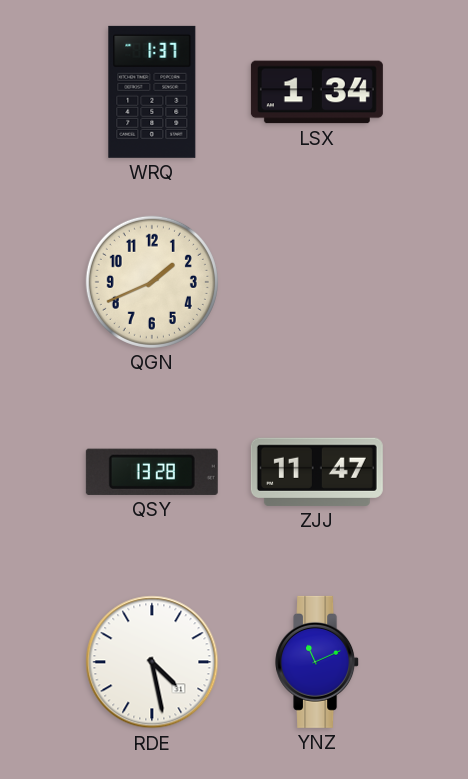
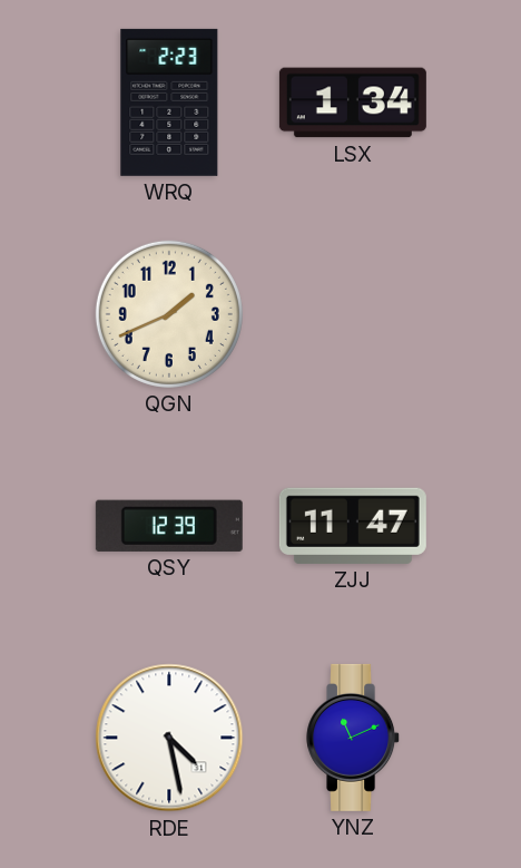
WRQ: 1:37 -> 2:23 (169, 103)
QSY: 13:28 -> 12:39 (169, 526)
